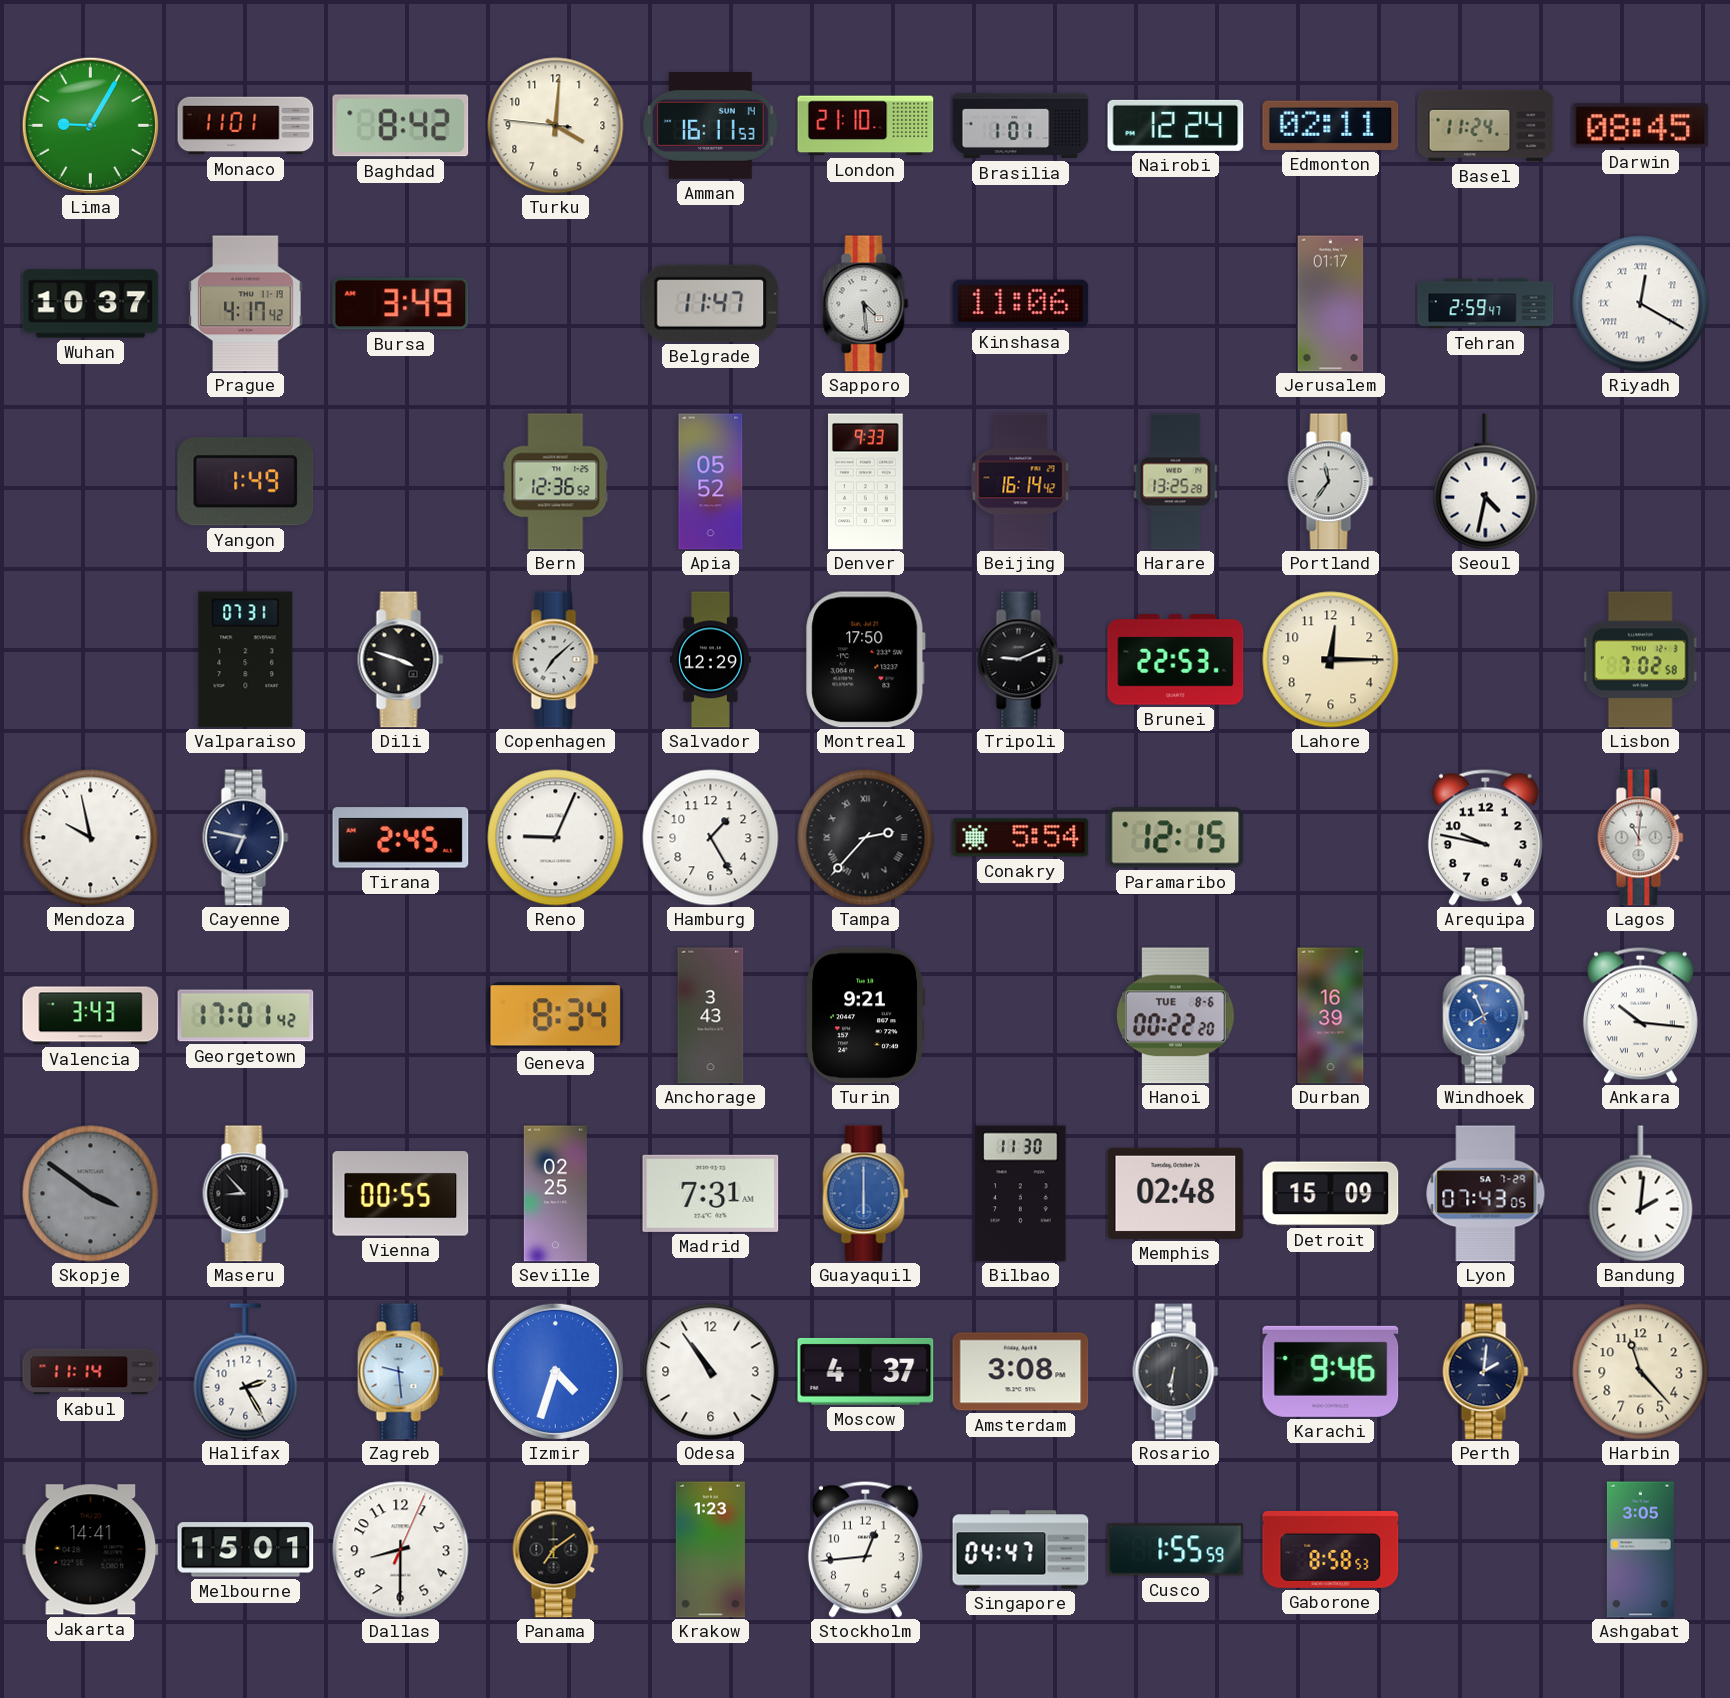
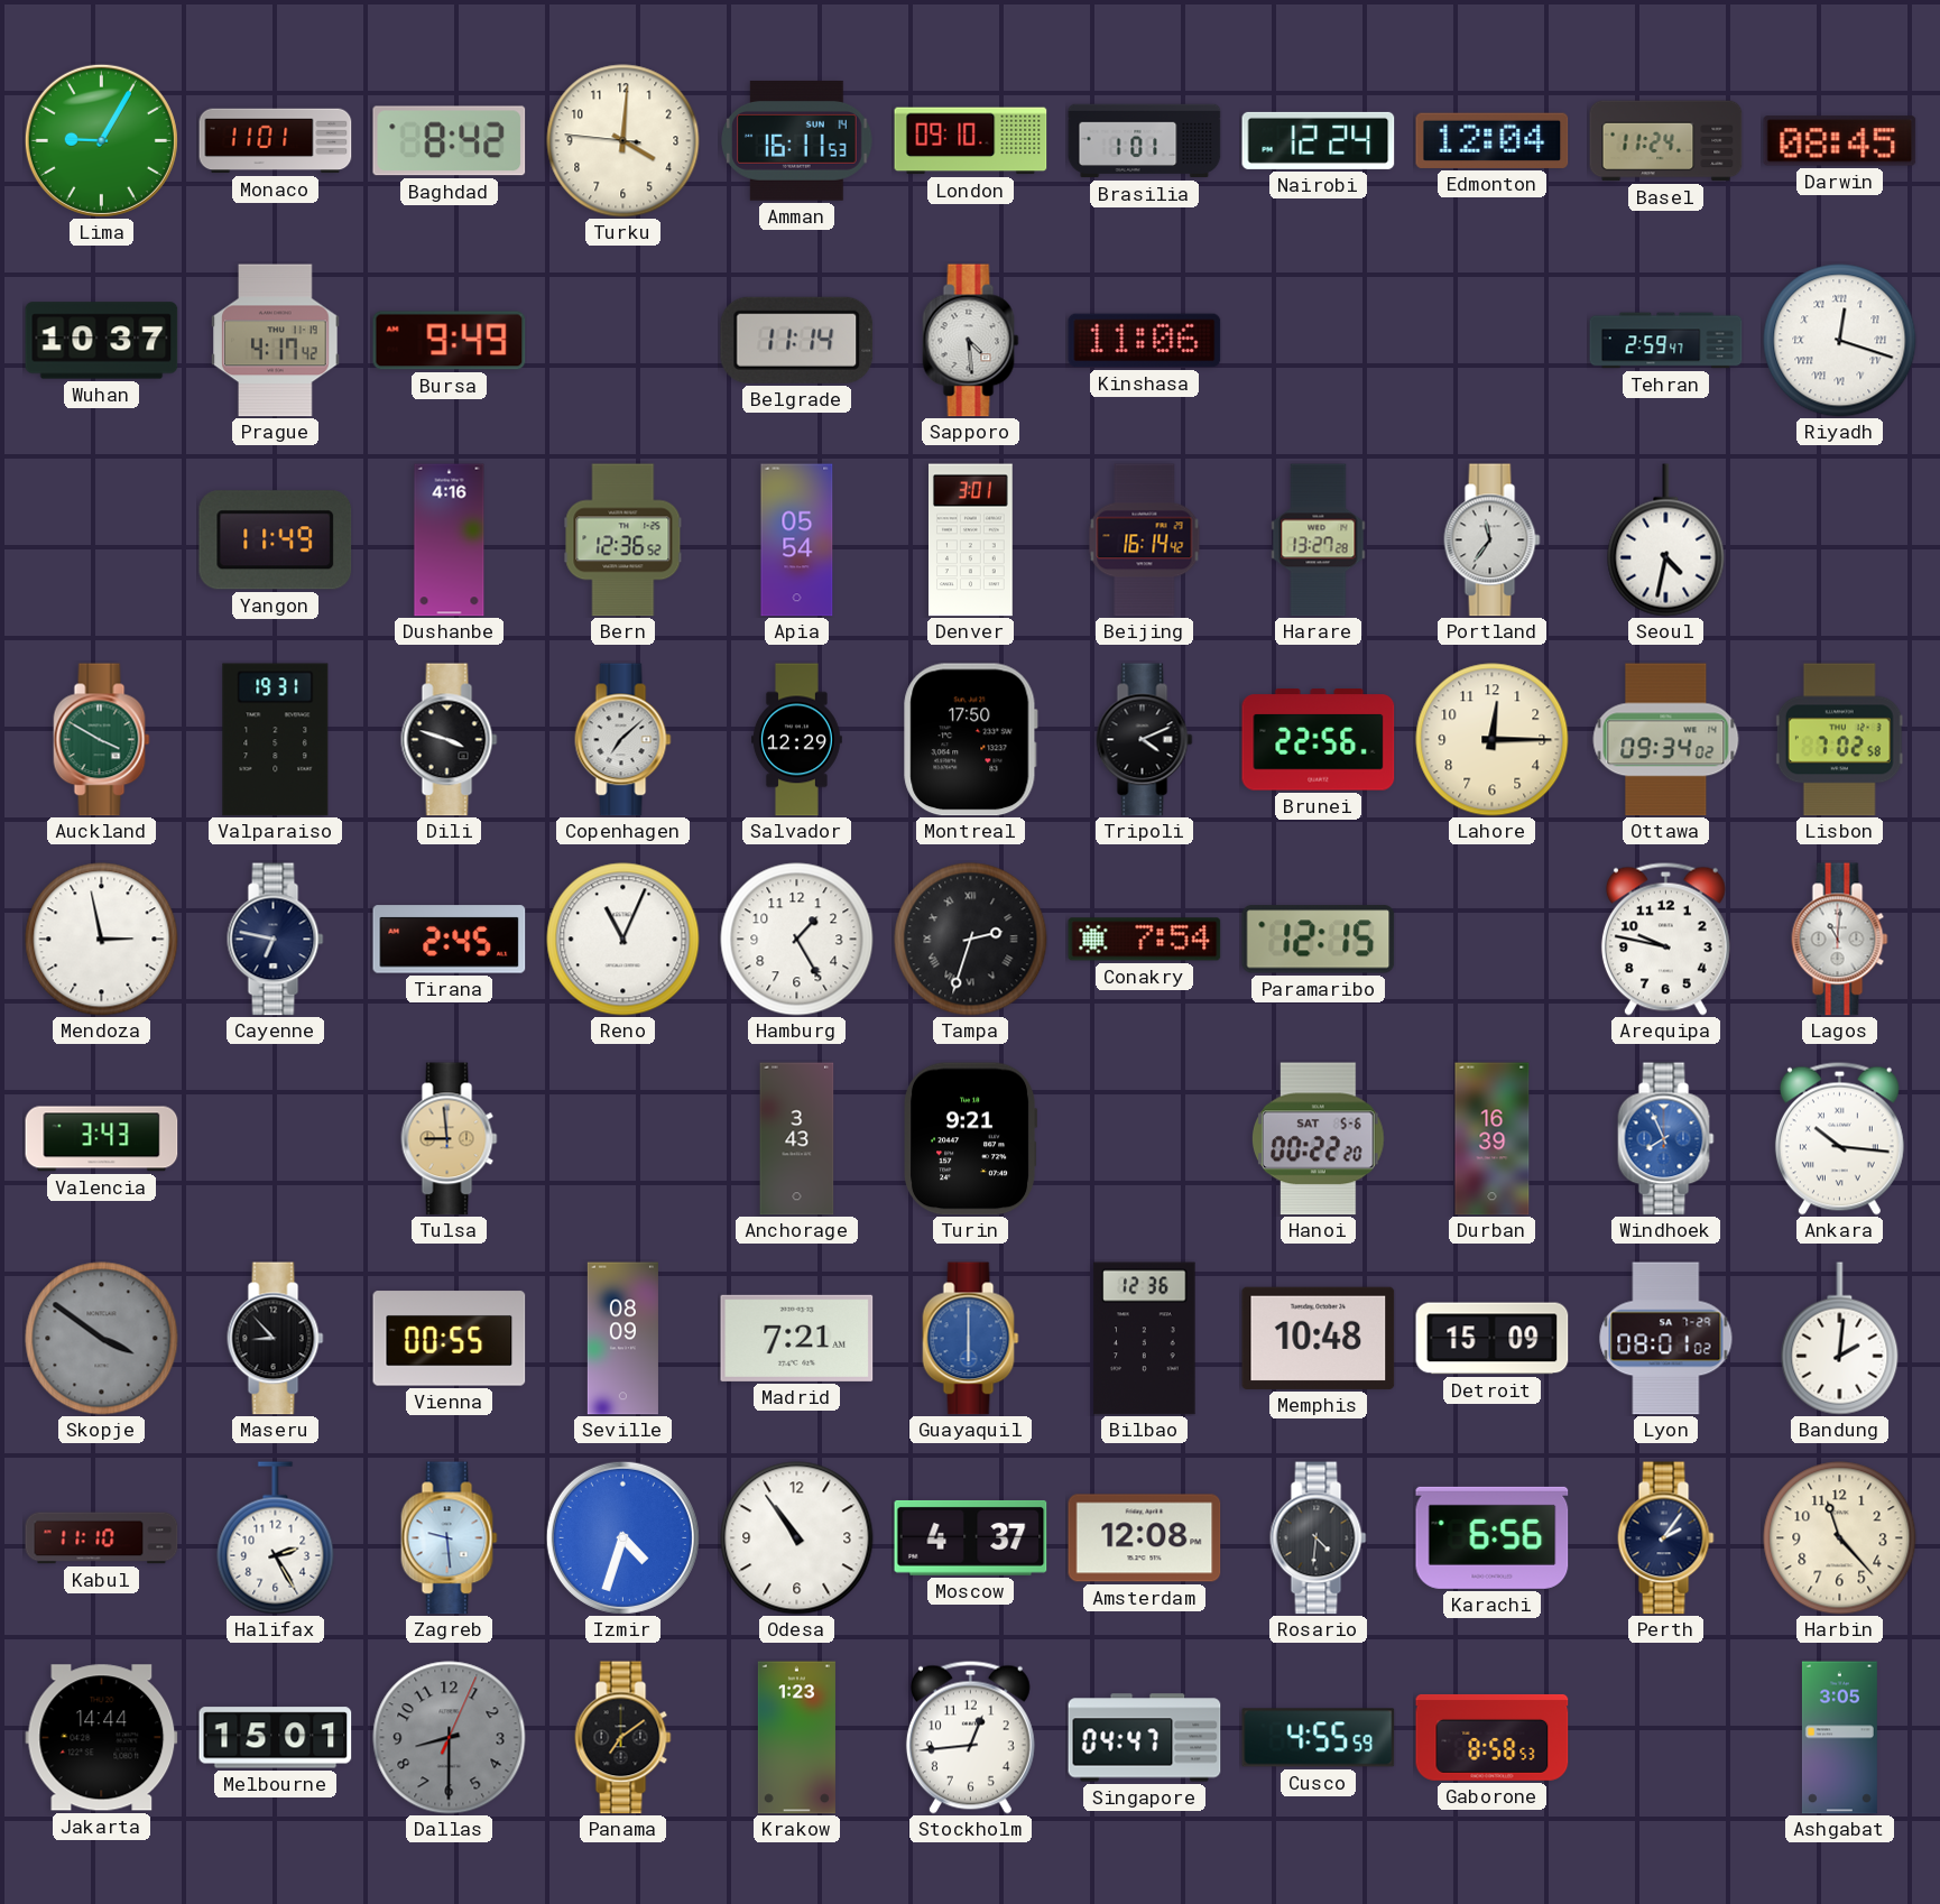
London: 21:10 -> 09:10 (971, 141)
Edmonton: 02:11 -> 12:04 (1493, 140)
Bursa: 3:49 -> 9:49 (450, 341)
Belgrade: 11:47 -> 11:14 (797, 340)
Jerusalem: 01:17 -> none (1331, 304)
Riyadh: 12:20 -> 12:18 (1840, 341)
Yangon: 1:49 -> 11:49 (276, 540)
Dushanbe: none -> 4:16 (450, 540)
Apia: 05:52 -> 05:54 (797, 540)
Denver: 9:33 -> 3:01 (971, 540)
Harare: 13:25 -> 13:27 (1319, 540)
Auckland: none -> 3:50 (102, 740)
Valparaiso: 07:31 -> 19:31 (276, 740)
Tripoli: 9:11 -> 4:11 (1145, 740)
Brunei: 22:53 -> 22:56 (1319, 740)
Ottawa: none -> 09:34 (1666, 740)
Mendoza: 9:58 -> 2:58 (102, 940)
Reno: 9:04 -> 11:04 (623, 940)
Tampa: 2:37 -> 2:33 (971, 940)
Conakry: 5:54 -> 7:54 (1145, 940)
Georgetown: 17:01 -> none (246, 1016)
Tulsa: none -> 8:59 (450, 1139)
Geneva: 8:34 -> none (556, 1016)
Hanoi date: TUE 8-6 -> SAT 5-6 (1319, 1139)
Seville: 02:25 -> 08:09 (622, 1339)
Madrid: 7:31 -> 7:21 (797, 1338)
Bilbao: 11:30 -> 12:36 (1145, 1339)
Memphis: 02:48 -> 10:48 (1319, 1338)
Lyon: 07:43 -> 08:01 (1666, 1339)
Kabul: 11:14 -> 11:10 (102, 1538)
Amsterdam: 3:08 -> 12:08 (1145, 1538)
Rosario: 6:31 -> 4:31 (1319, 1538)
Karachi: 9:46 -> 6:56 (1493, 1537)
Perth: 2:01 -> 2:06 (1666, 1538)
Jakarta: 14:41 -> 14:44 (102, 1738)
Dallas dial: white -> grey (450, 1738)
Cusco: 1:55 -> 4:55 (1319, 1738)
